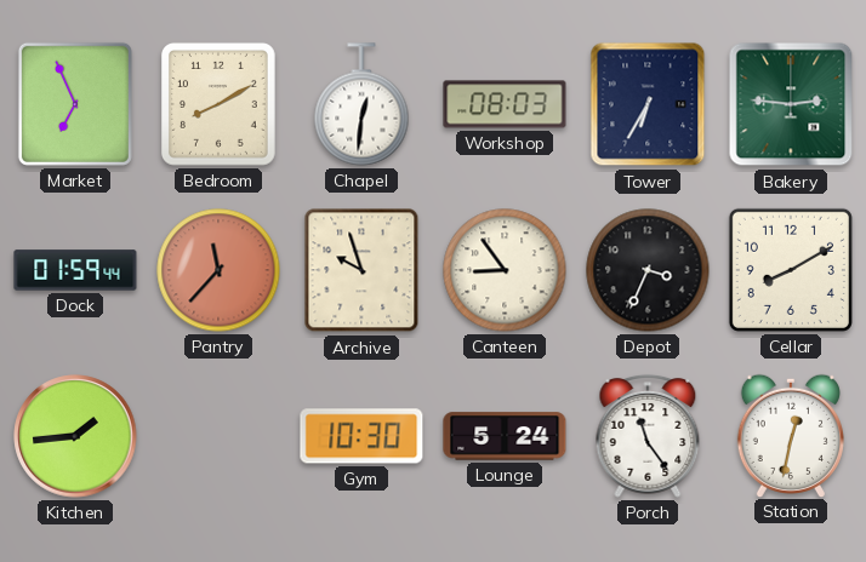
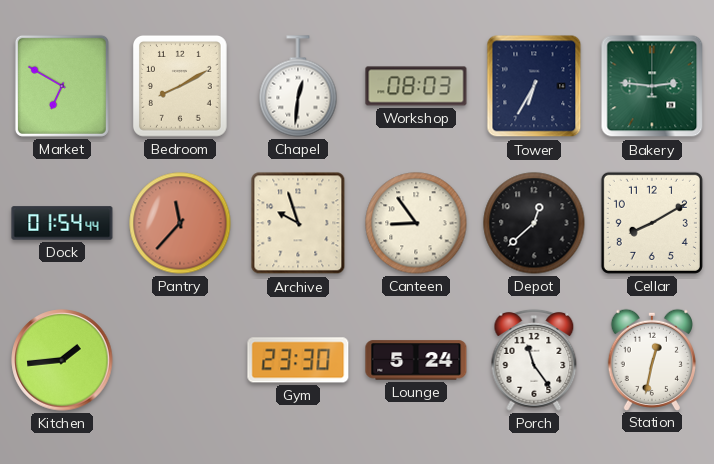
Market: 6:56 -> 6:50 (62, 86)
Dock: 01:59 -> 01:54 (62, 223)
Depot: 3:34 -> 12:38 (534, 223)
Gym: 10:30 -> 23:30 (298, 360)
